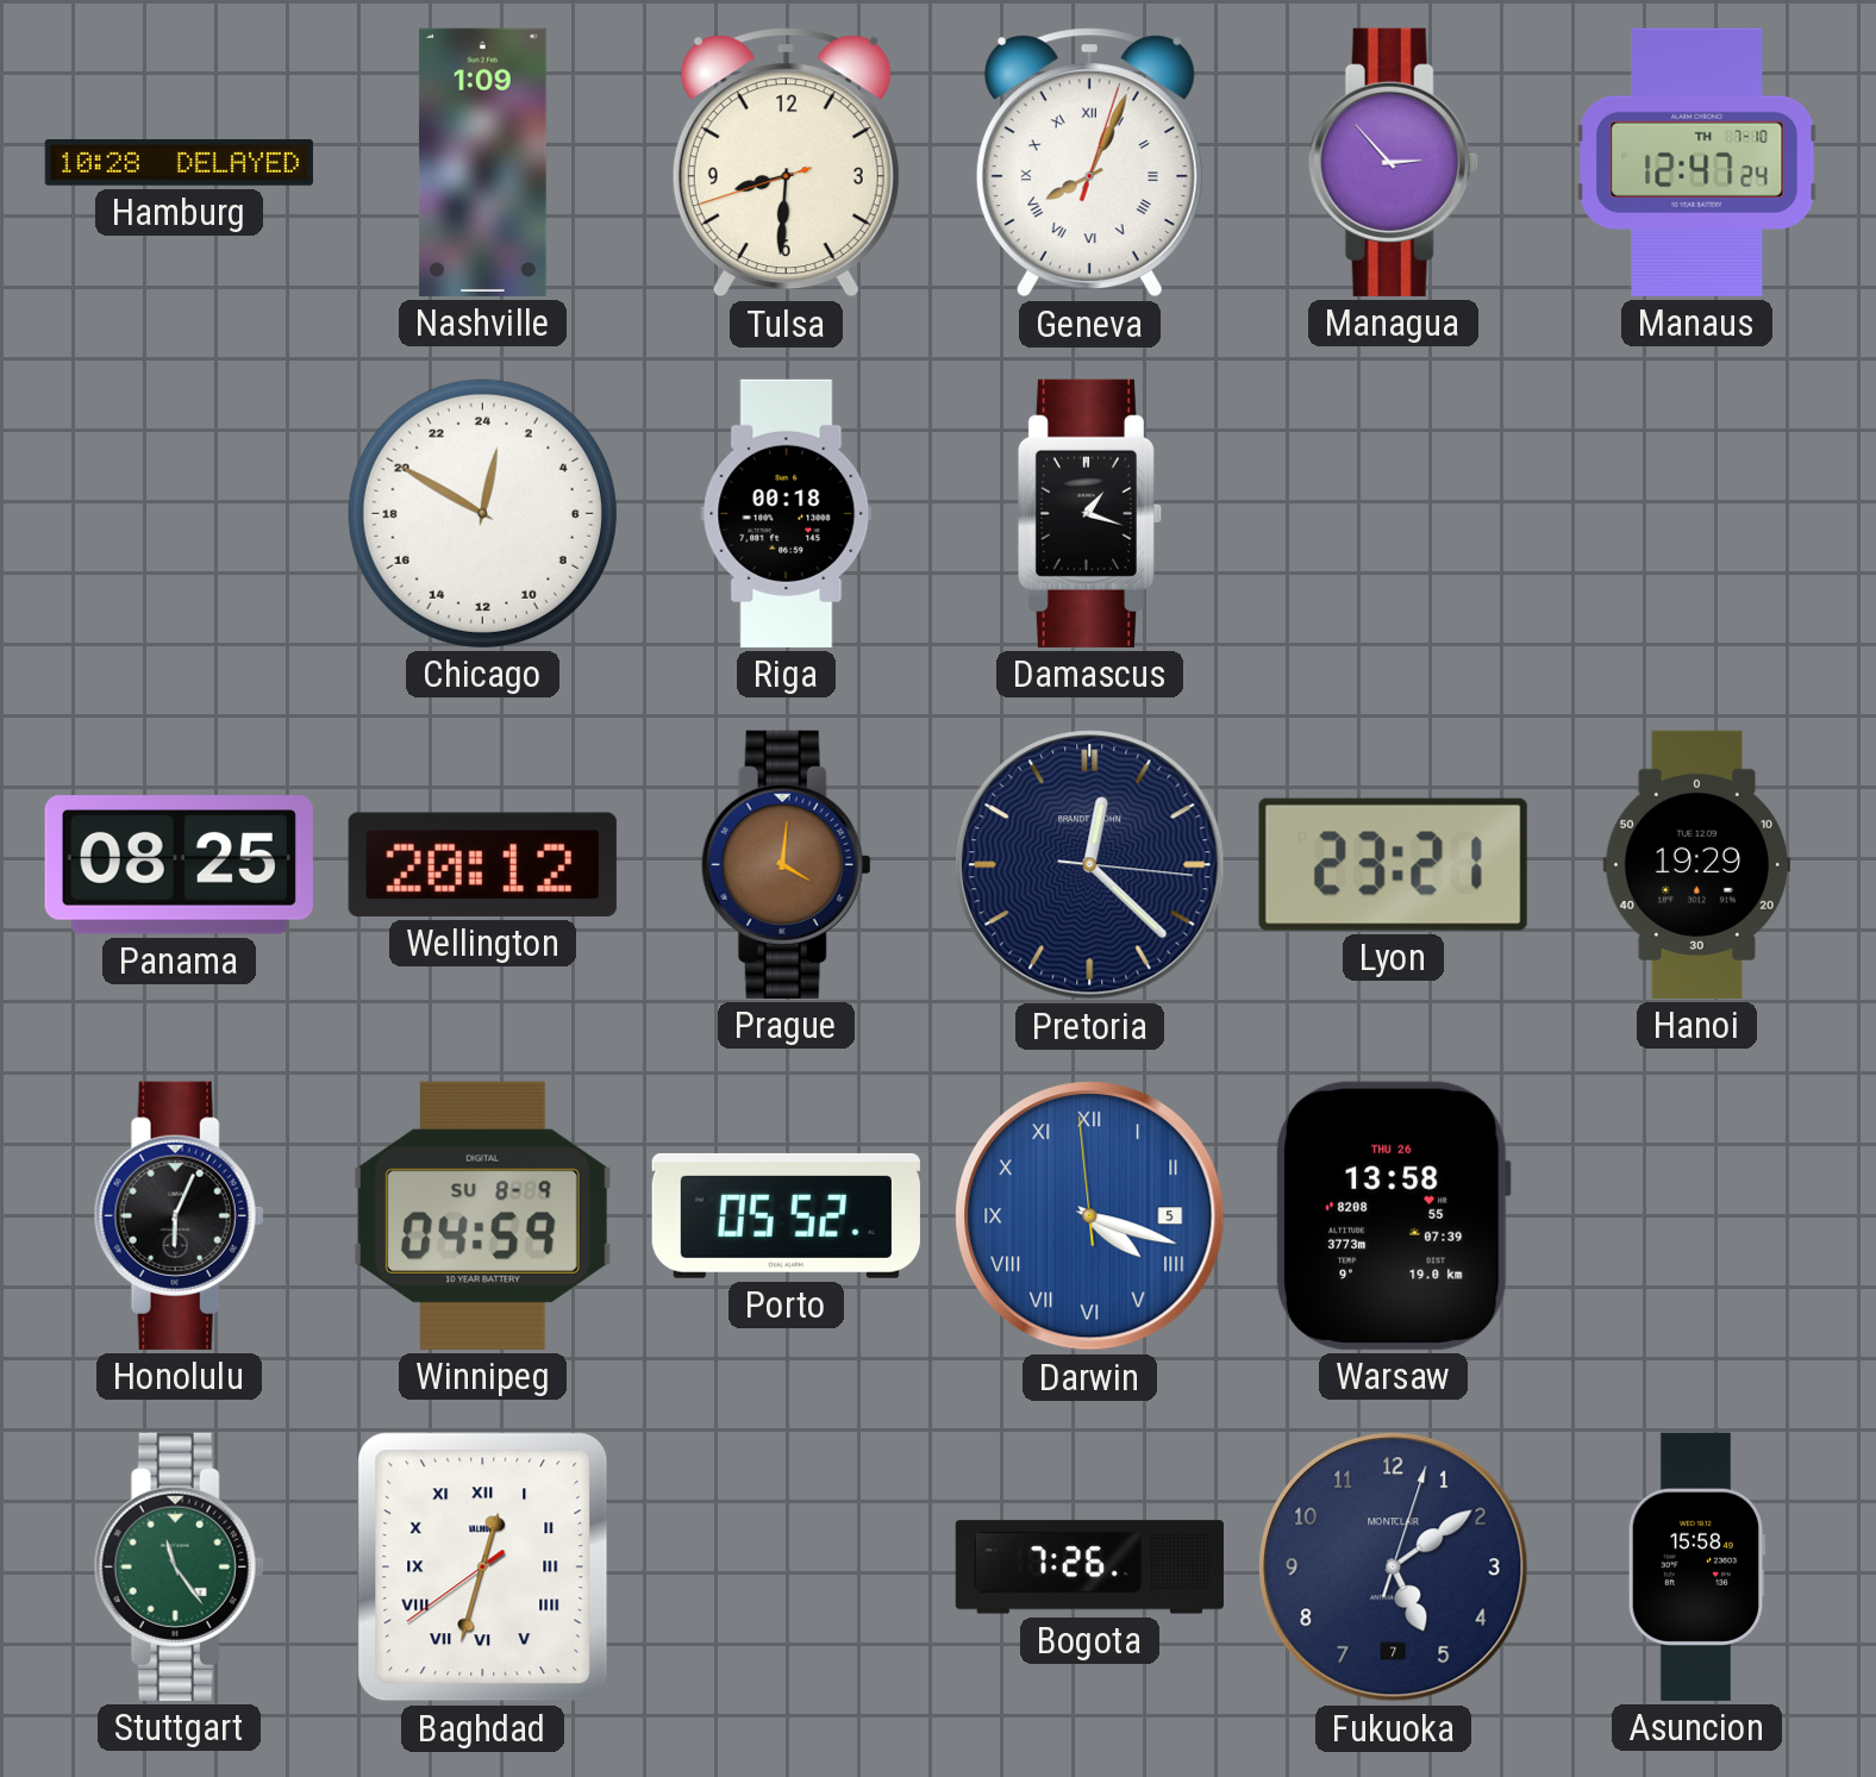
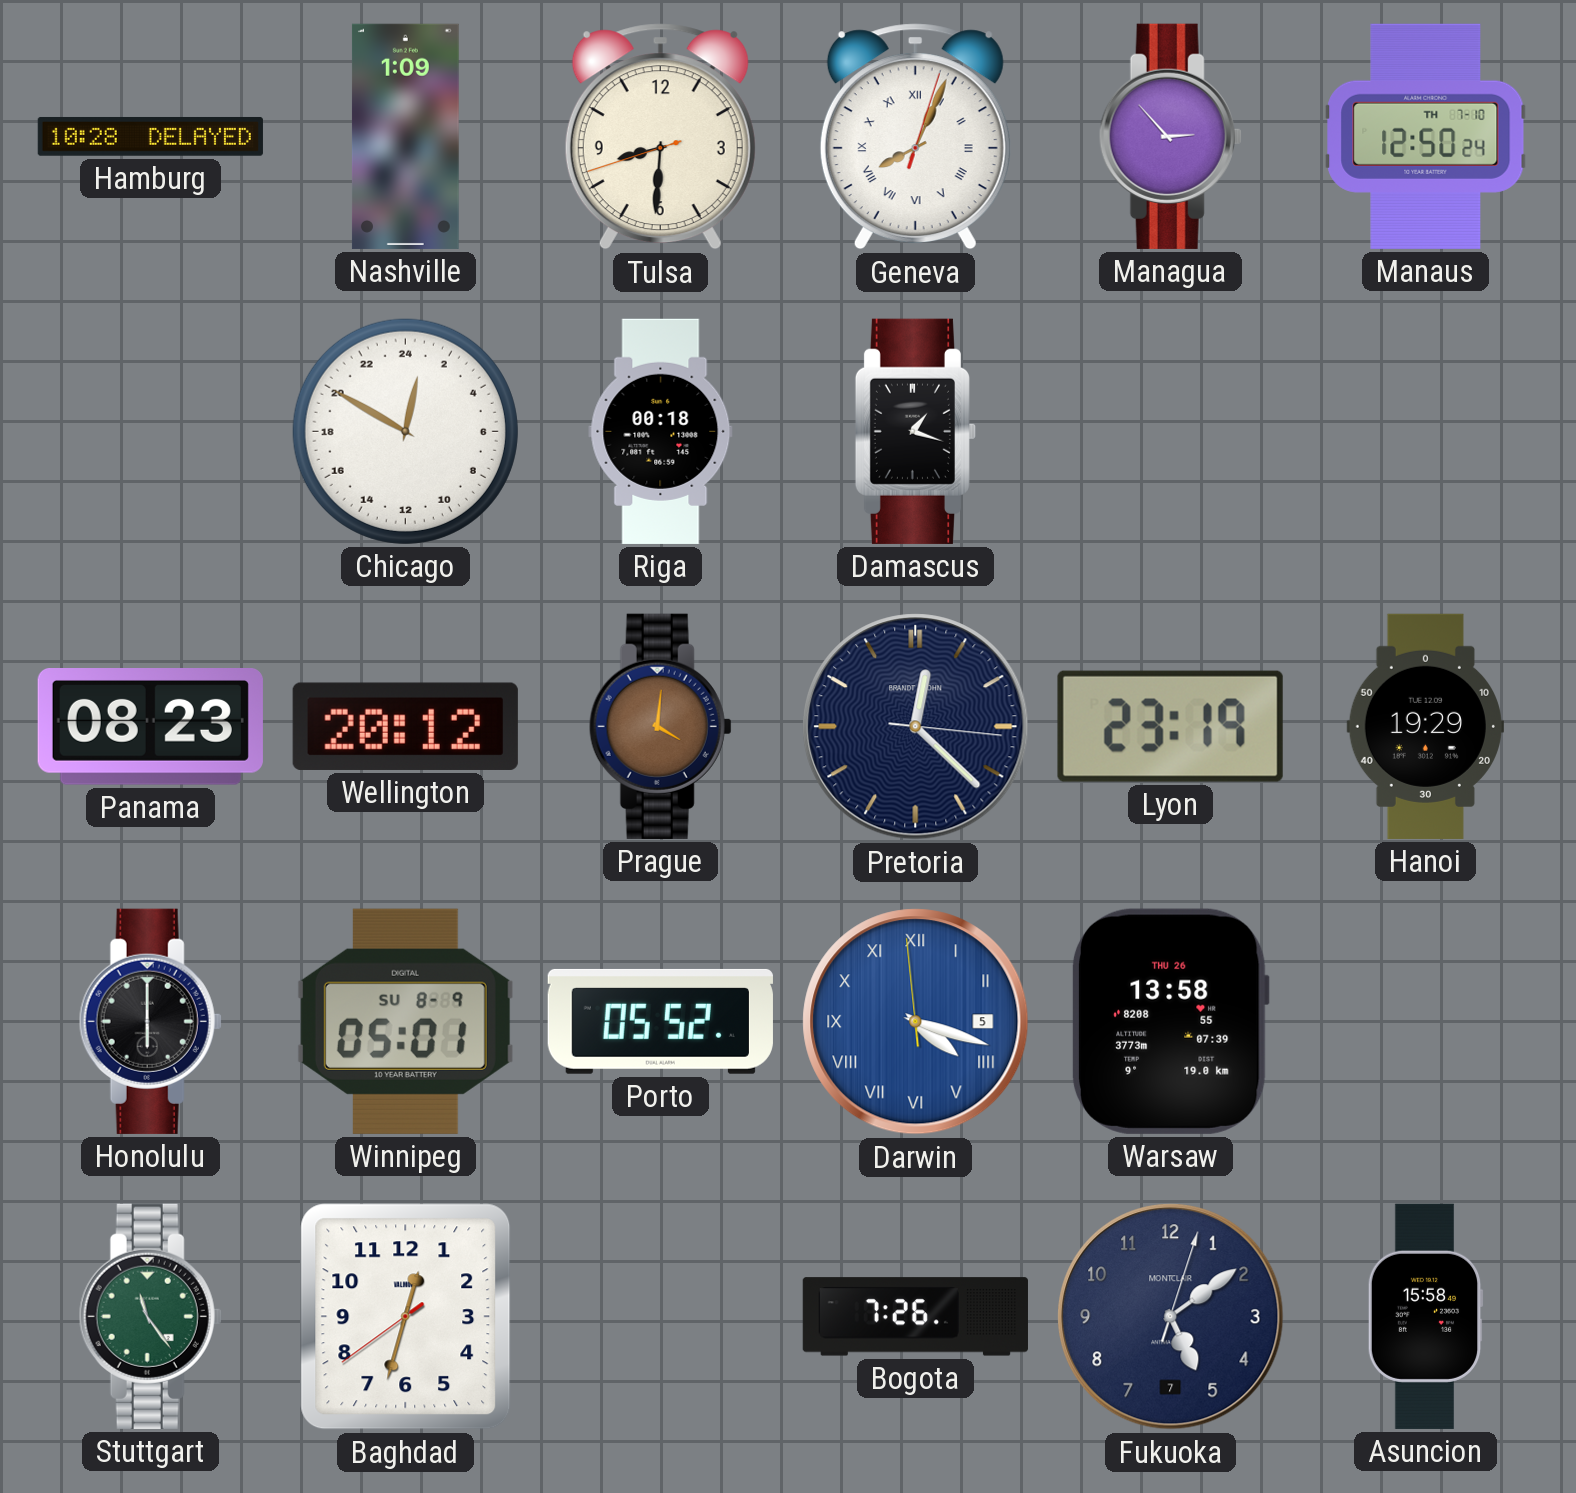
Manaus: 12:47 -> 12:50 (1426, 136)
Panama: 08:25 -> 08:23 (150, 727)
Lyon: 23:21 -> 23:19 (1170, 726)
Honolulu: 6:04 -> 6:00 (150, 1021)
Winnipeg: 04:59 -> 05:01 (405, 1021)
Baghdad numerals: Roman -> Arabic (406, 1317)
